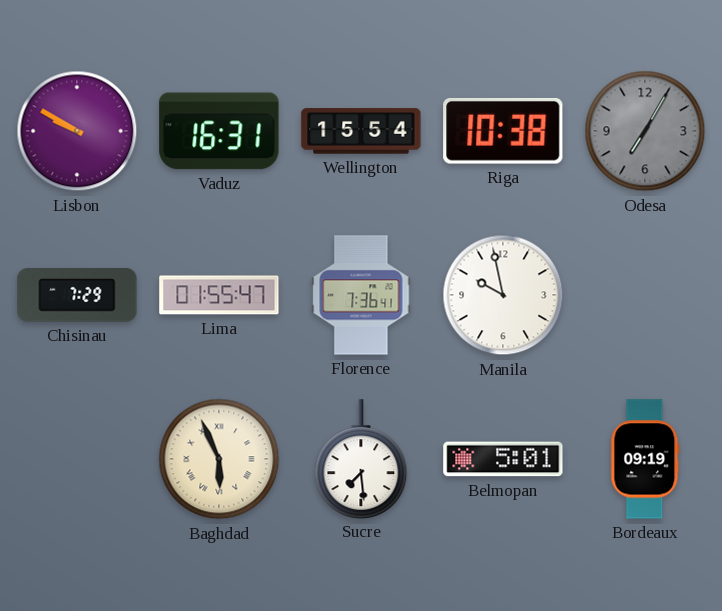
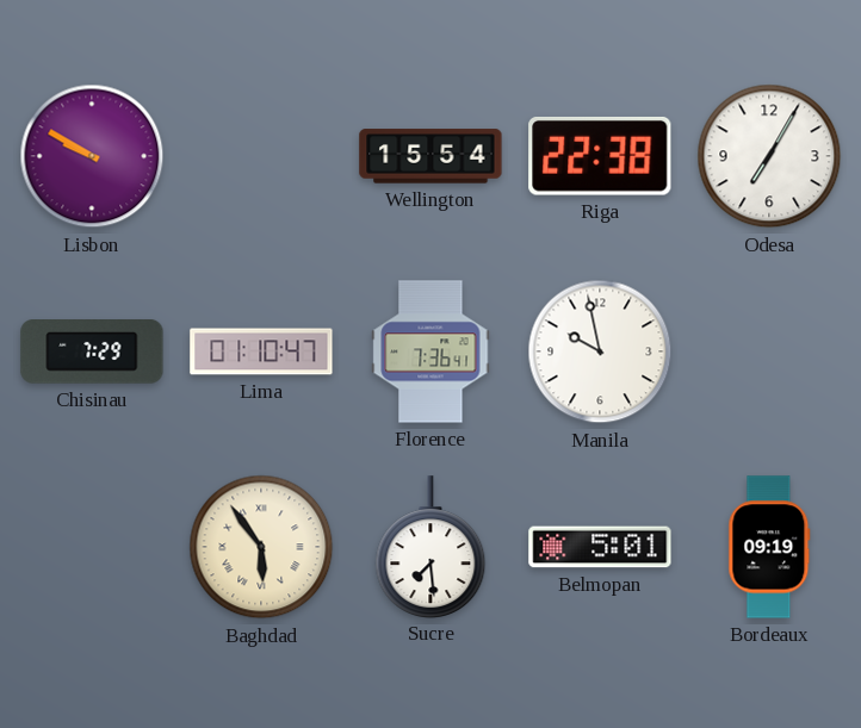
Vaduz: 16:31 -> none (219, 131)
Riga: 10:38 -> 22:38 (600, 156)
Odesa dial: grey -> white (769, 156)
Lima: 01:55 -> 01:10 (261, 351)
Baghdad: 5:56 -> 5:54 (261, 547)
